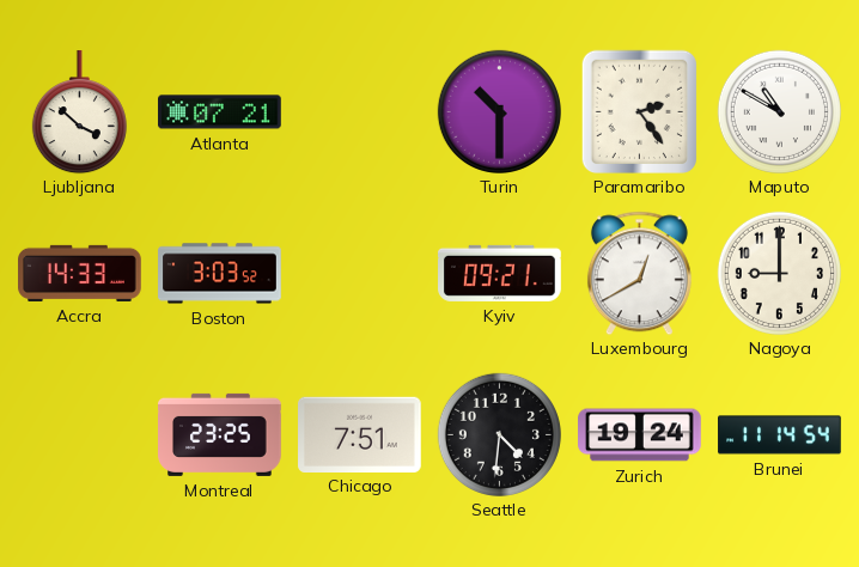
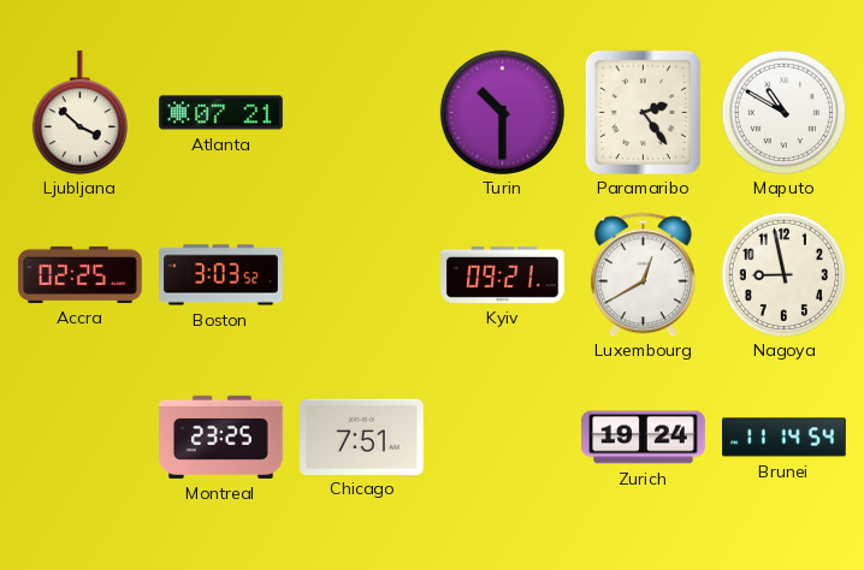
Accra: 14:33 -> 02:25 (81, 274)
Nagoya: 9:00 -> 8:58 (783, 274)
Seattle: 4:31 -> none (499, 434)
